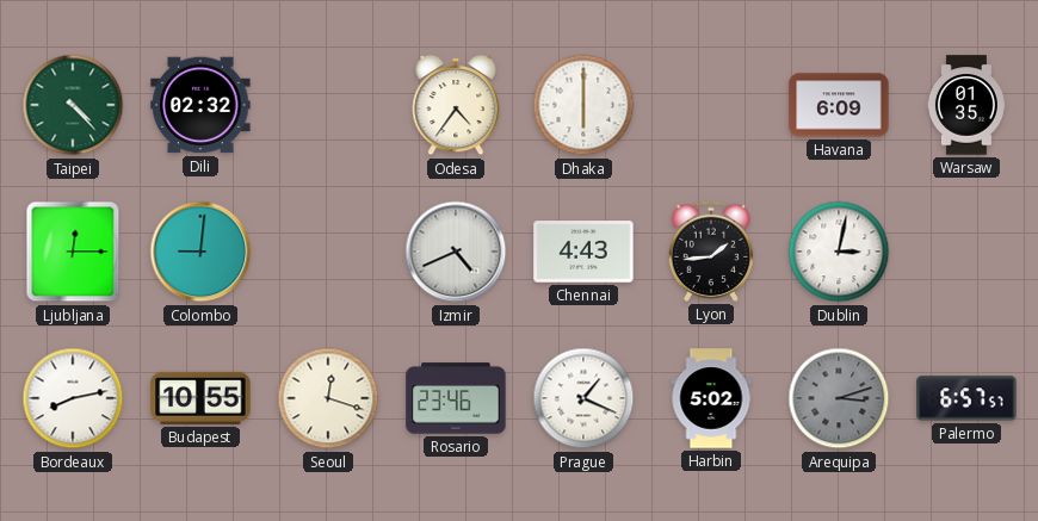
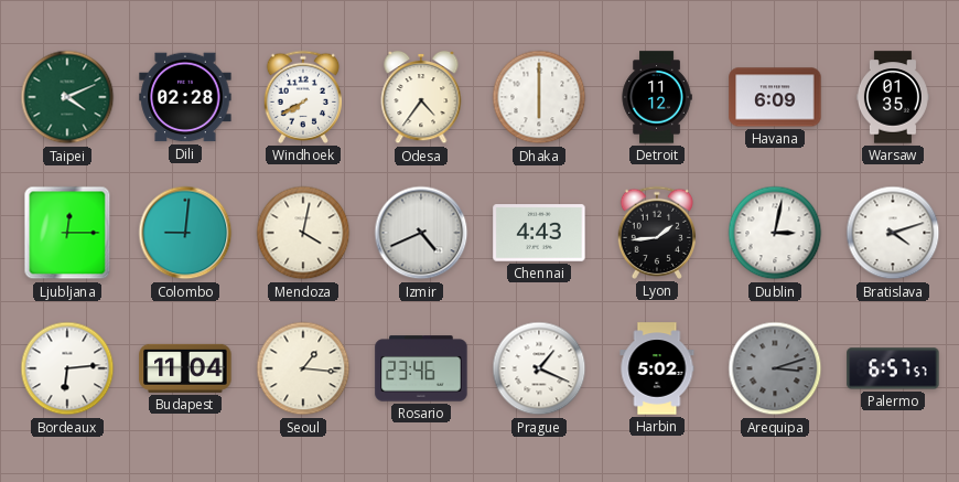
Taipei: 4:23 -> 4:11 (67, 97)
Dili: 02:32 -> 02:28 (185, 97)
Windhoek: none -> 7:40 (303, 97)
Detroit: none -> 11:12 (657, 97)
Mendoza: none -> 4:02 (303, 233)
Bratislava: none -> 4:12 (893, 233)
Bordeaux: 8:13 -> 6:14 (67, 368)
Budapest: 10:55 -> 11:04 (185, 368)
Seoul: 12:18 -> 1:16 (303, 368)
